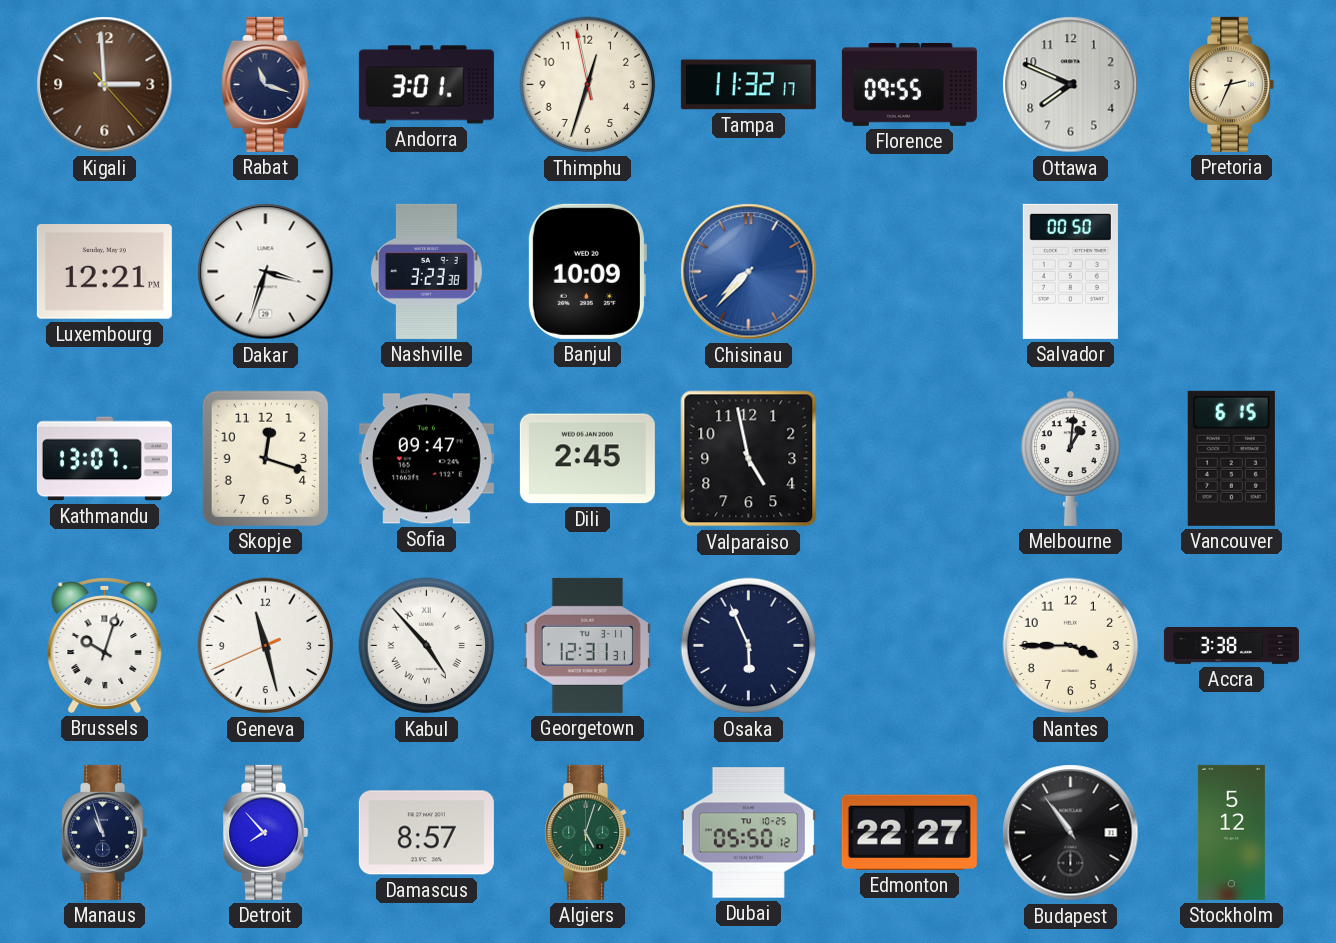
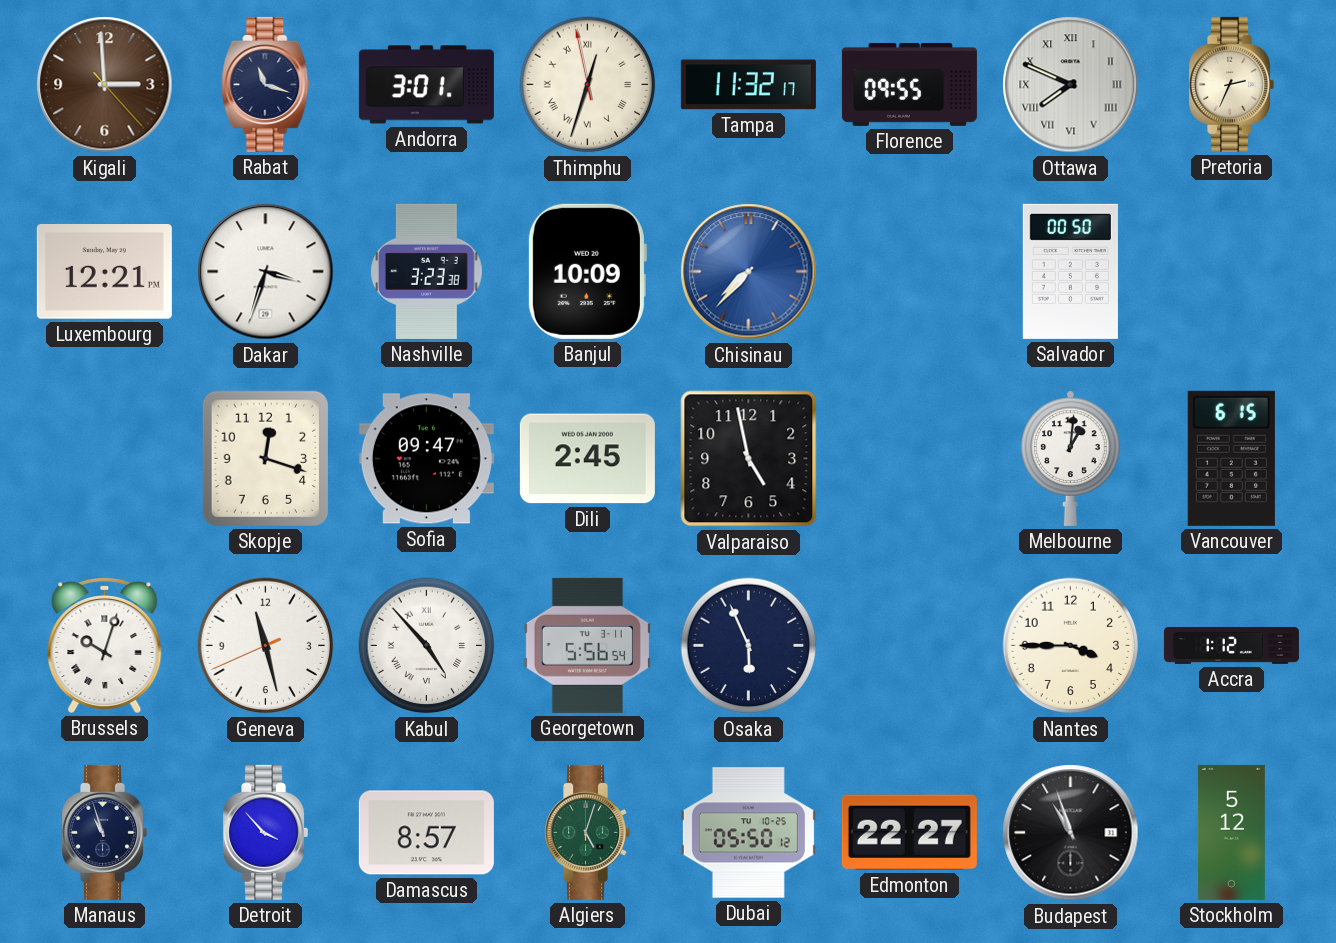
Thimphu numerals: Arabic -> Roman (588, 85)
Ottawa numerals: Arabic -> Roman (1071, 85)
Kathmandu: 13:07 -> none (104, 459)
Georgetown: 12:31 -> 5:56 (587, 645)
Accra: 3:38 -> 1:12 (1231, 645)
Detroit: 7:53 -> 3:53 (266, 832)
Budapest: 10:54 -> 10:57 (1071, 833)
